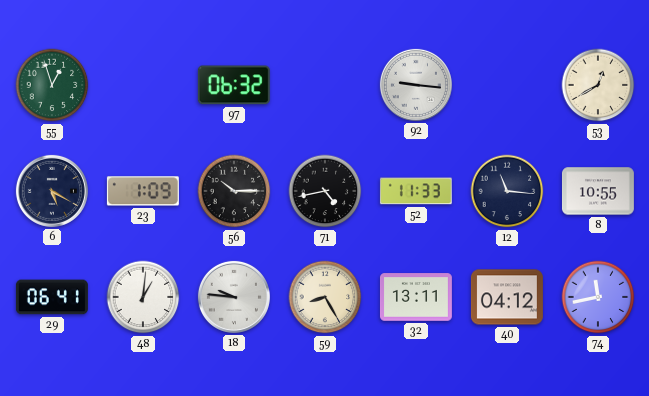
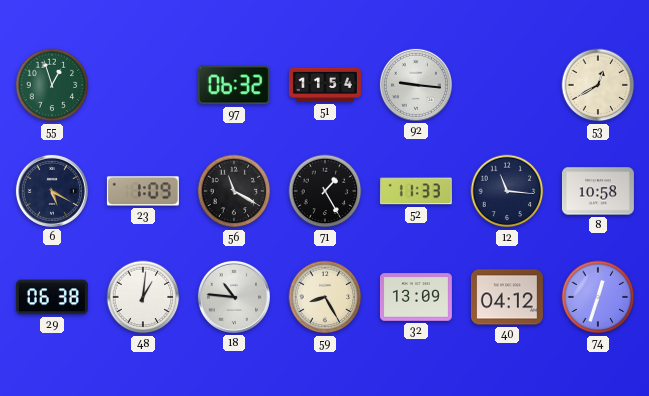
51: none -> 11:54 (325, 85)
56: 10:15 -> 11:20 (234, 191)
71: 4:43 -> 1:25 (325, 191)
8: 10:55 -> 10:58 (598, 191)
29: 06:41 -> 06:38 (52, 297)
18: 9:46 -> 10:46 (234, 297)
32: 13:11 -> 13:09 (416, 297)
74: 11:43 -> 12:33 (598, 297)
